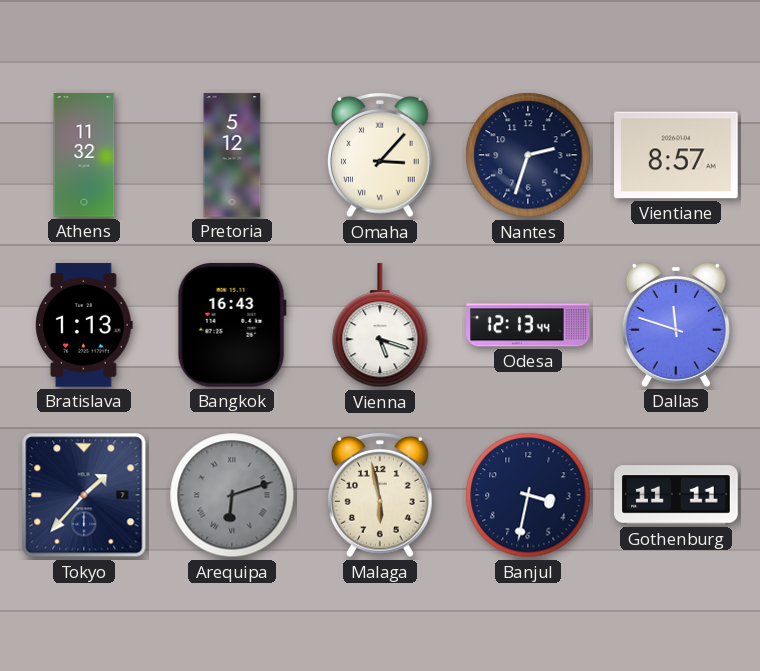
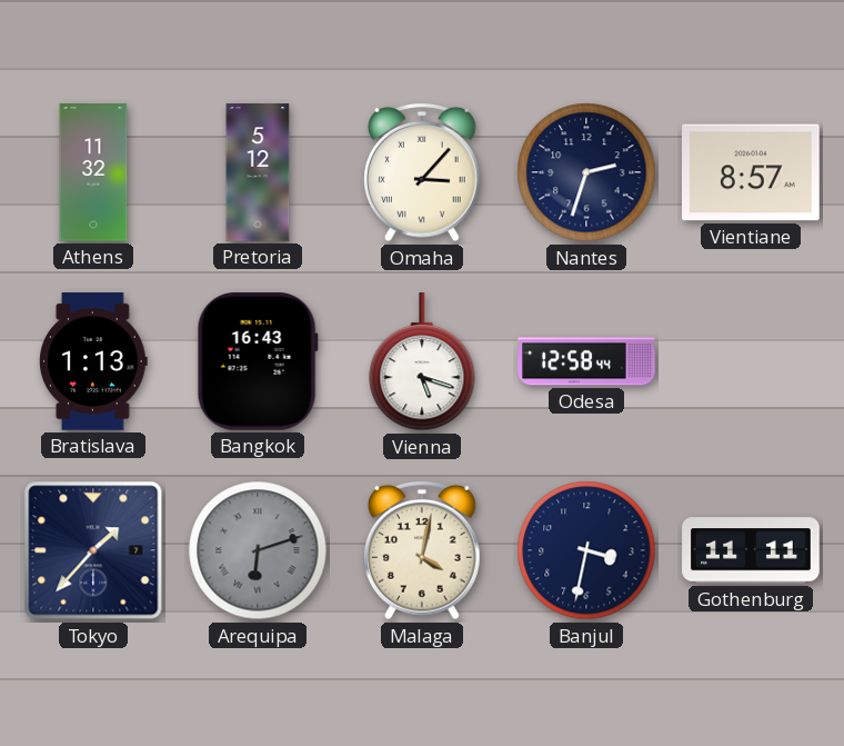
Odesa: 12:13 -> 12:58 (586, 361)
Dallas: 11:48 -> none (676, 325)
Malaga: 5:58 -> 4:02 (423, 550)
